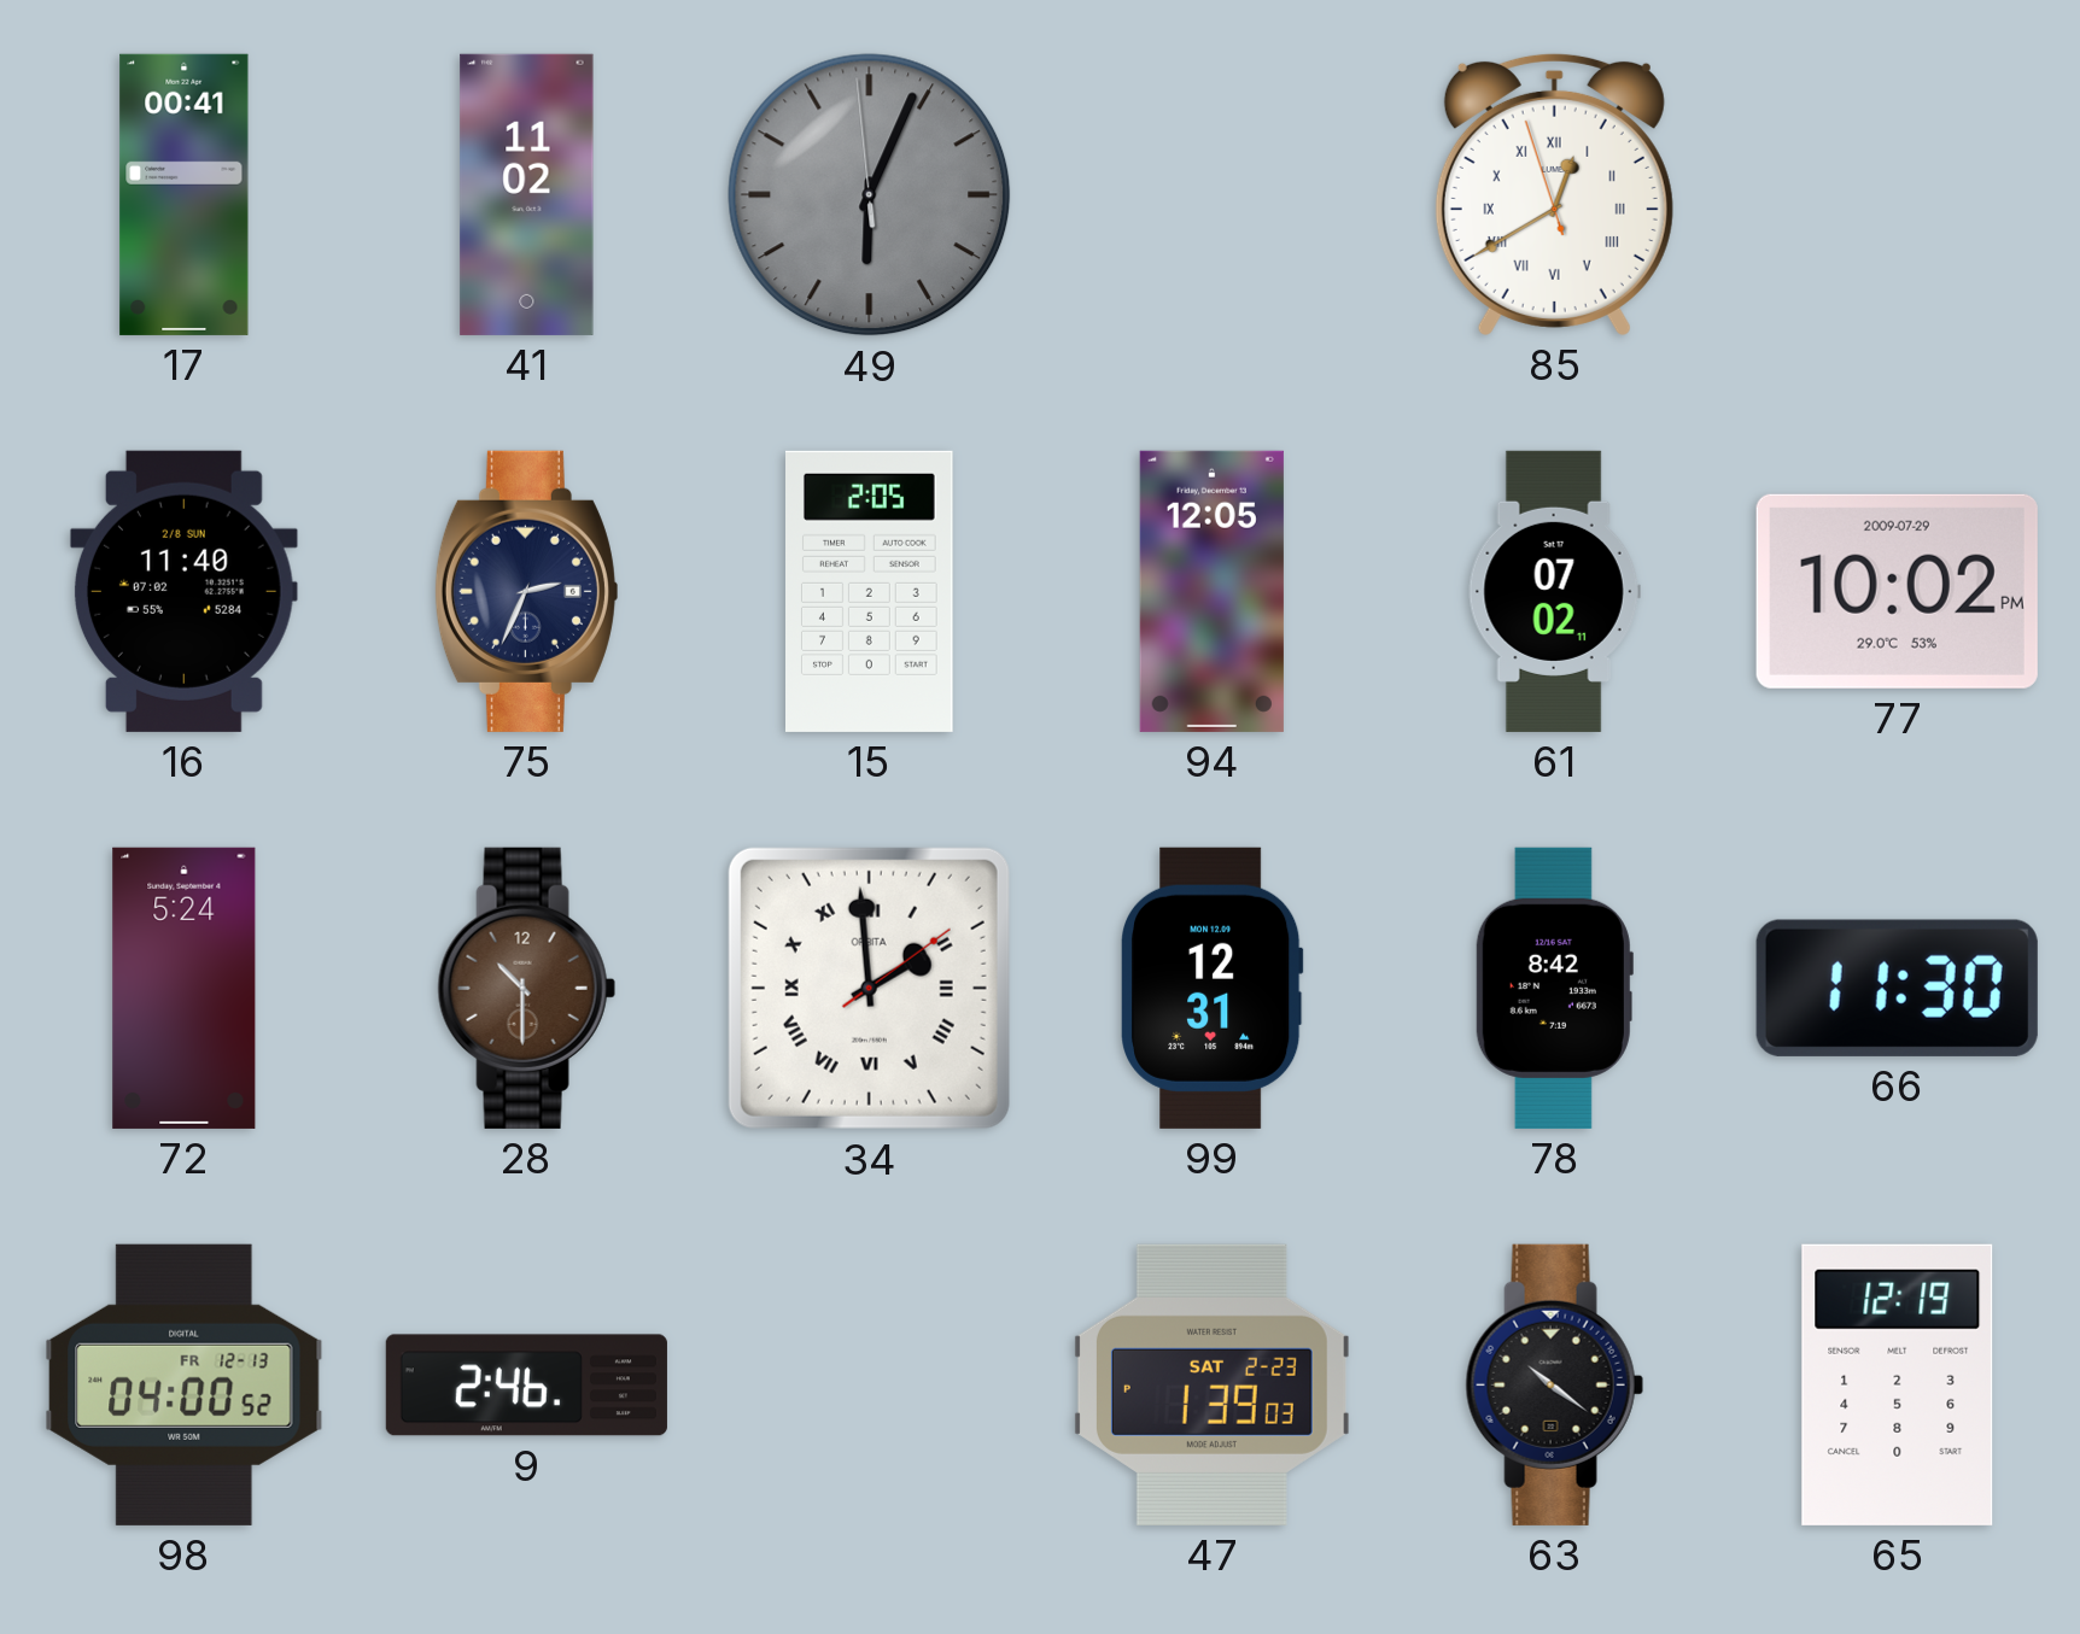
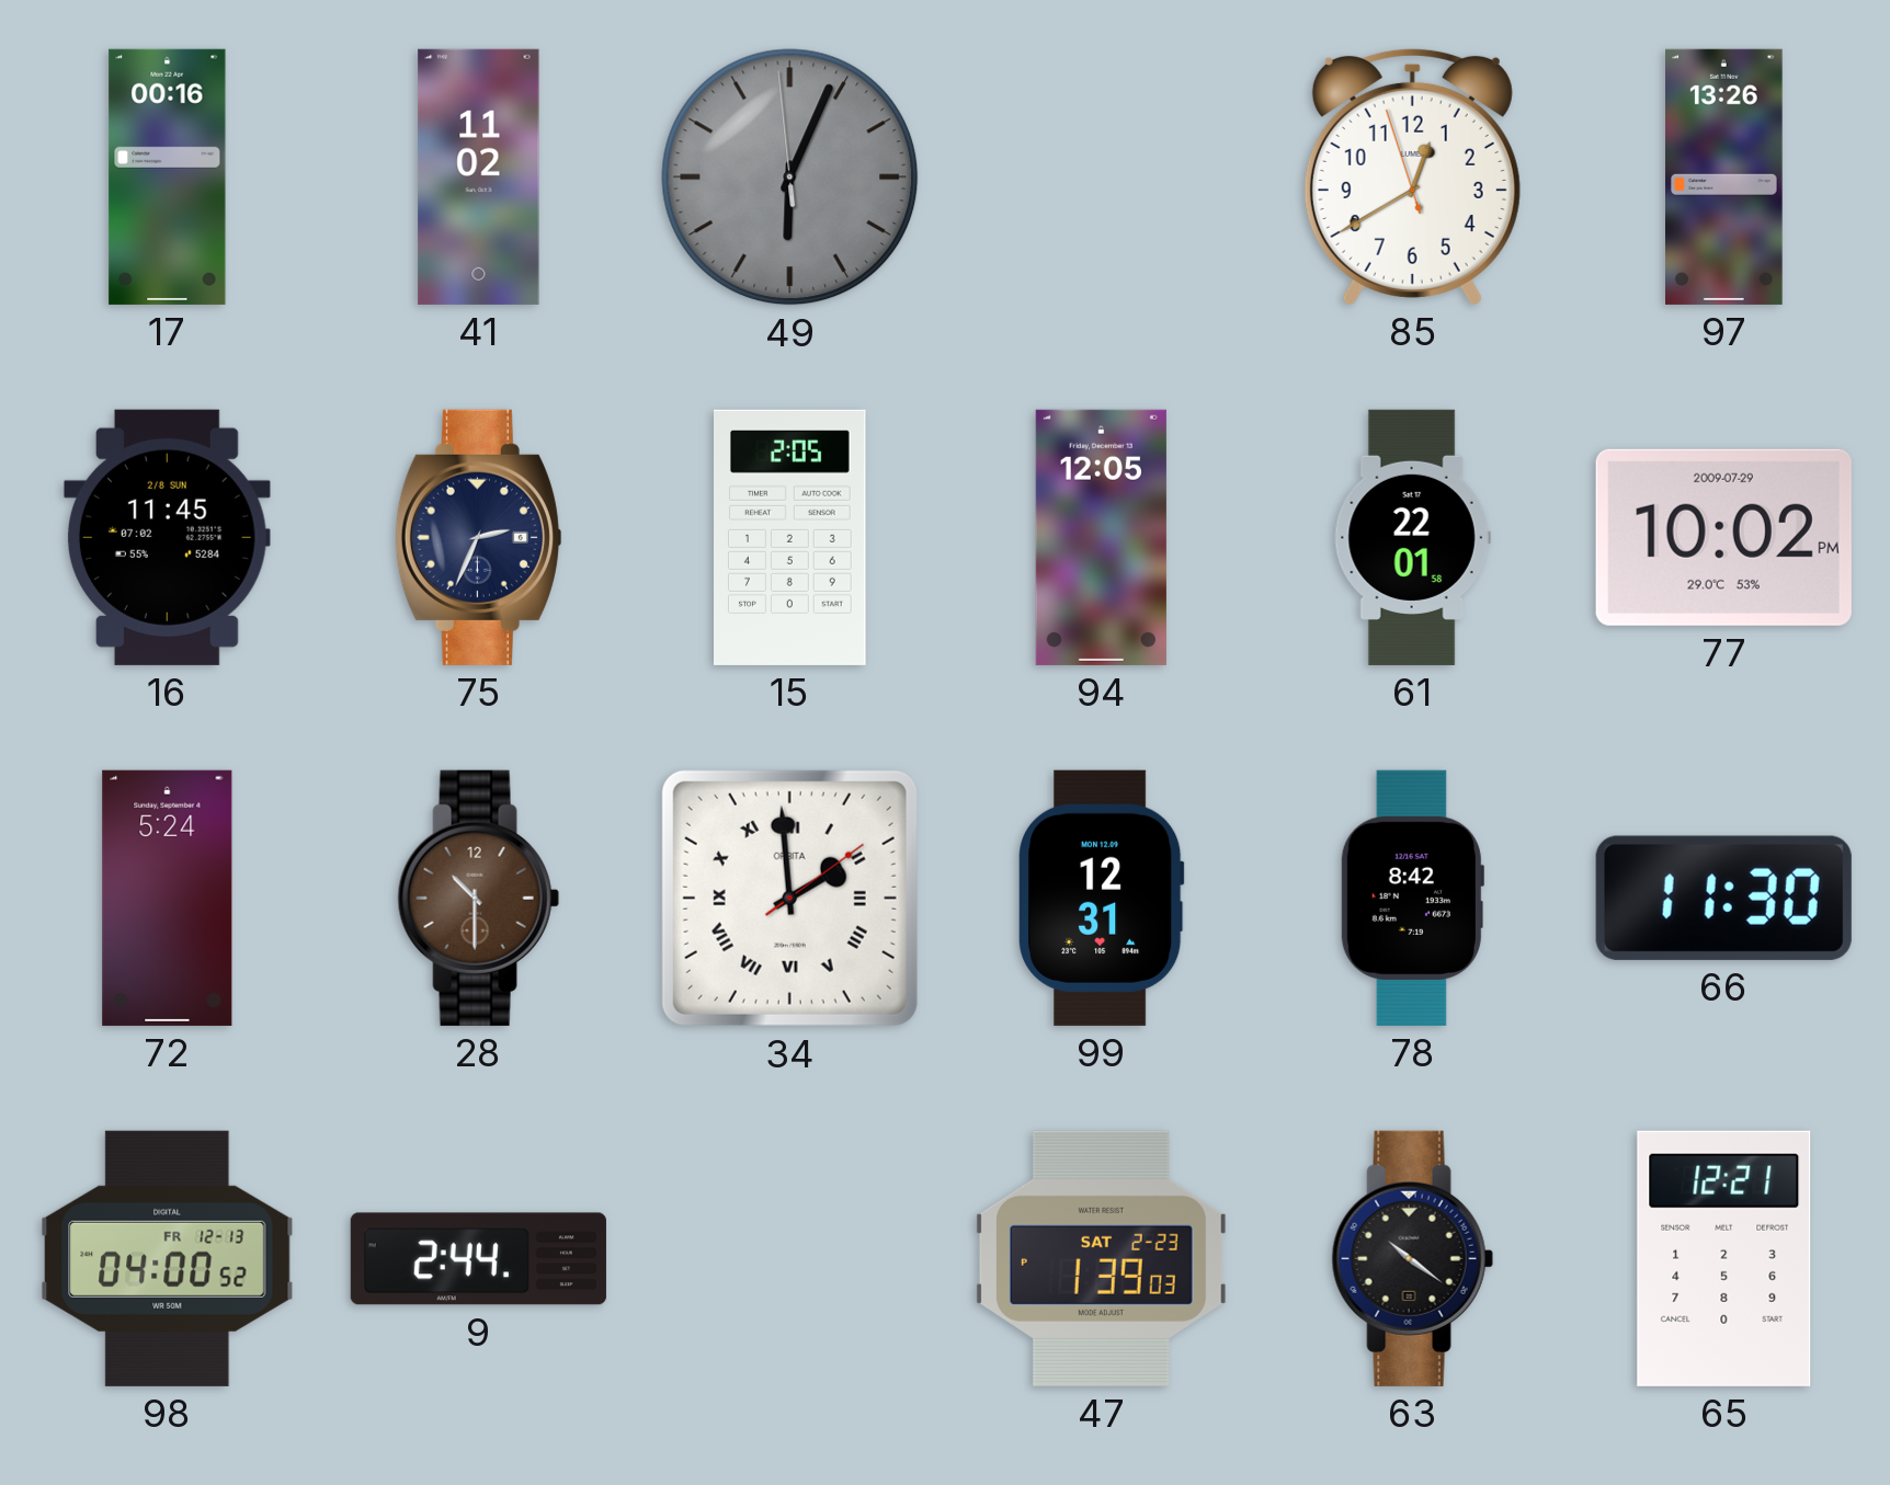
17: 00:41 -> 00:16 (168, 176)
85 numerals: Roman -> Arabic (1412, 176)
97: none -> 13:26 (1724, 176)
16: 11:40 -> 11:45 (167, 537)
61: 07:02 -> 22:01 (1412, 537)
9: 2:46 -> 2:44 (478, 1259)
65: 12:19 -> 12:21 (1724, 1258)
